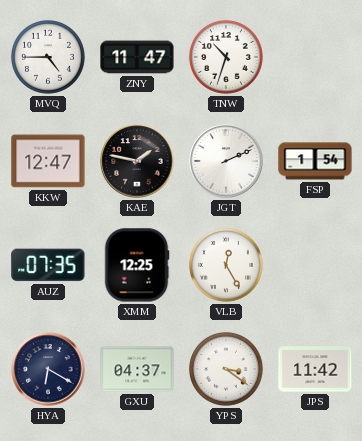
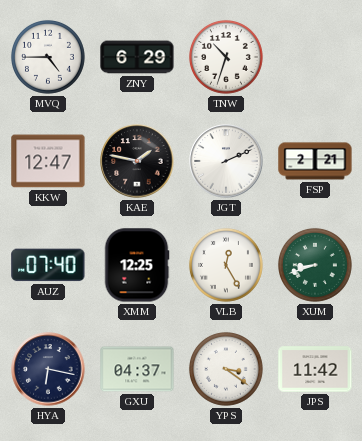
ZNY: 11:47 -> 6:29 (137, 57)
FSP: 1:54 -> 2:21 (315, 161)
AUZ: 07:35 -> 07:40 (48, 265)
XUM: none -> 8:42 (315, 265)
HYA: 6:20 -> 6:17 (48, 369)
